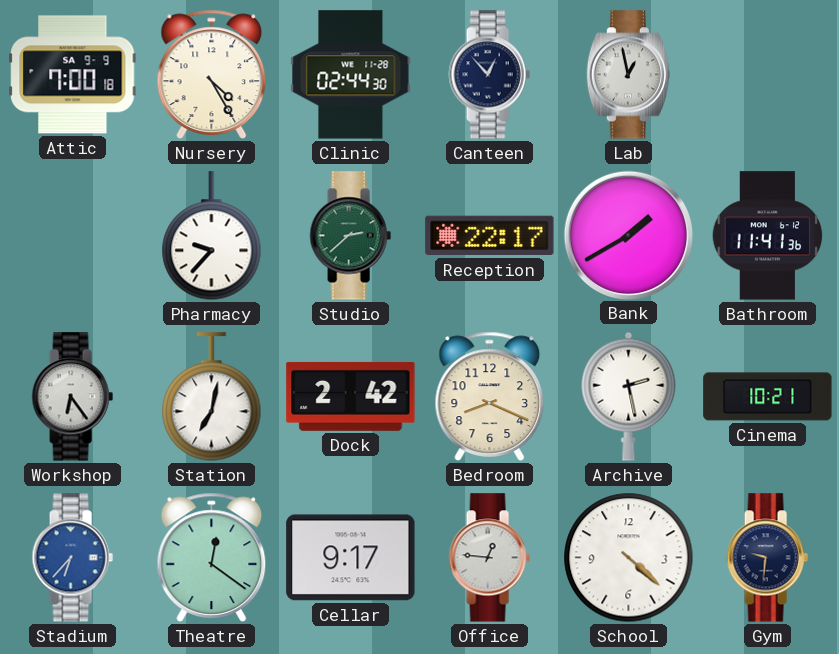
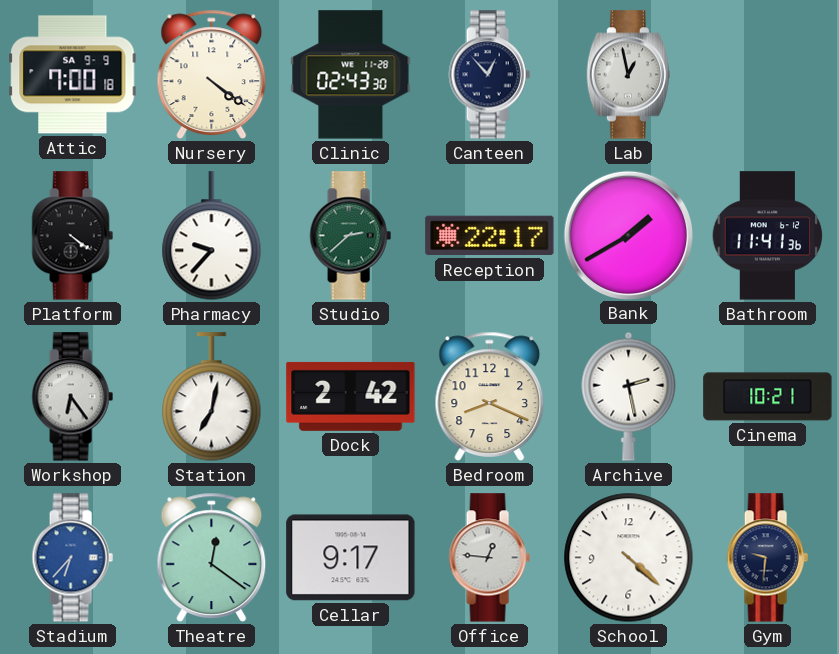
Nursery: 4:25 -> 4:21 (212, 74)
Clinic: 02:44 -> 02:43 (351, 75)
Platform: none -> 4:21 (72, 236)
